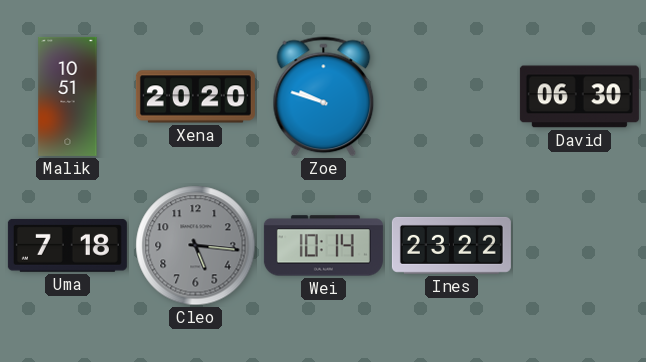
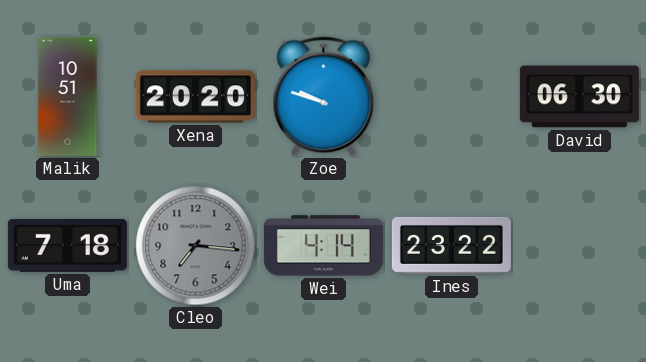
Cleo: 5:16 -> 7:16 (196, 246)
Wei: 10:14 -> 4:14 (323, 246)
